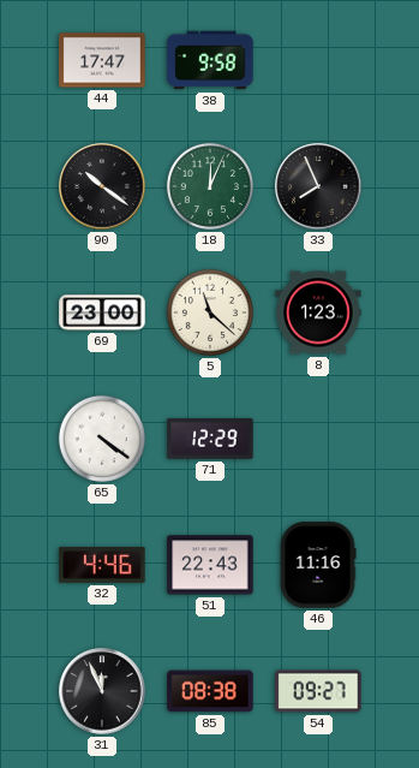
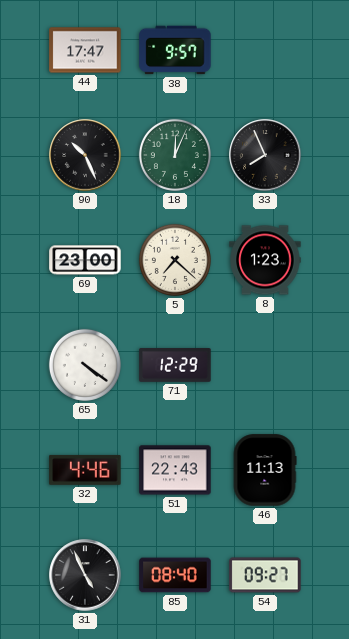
38: 9:58 -> 9:57 (175, 50)
90: 10:21 -> 10:26 (85, 155)
5: 11:22 -> 7:22 (175, 260)
46: 11:16 -> 11:13 (265, 470)
31: 11:56 -> 4:56 (85, 575)
85: 08:38 -> 08:40 (175, 575)
